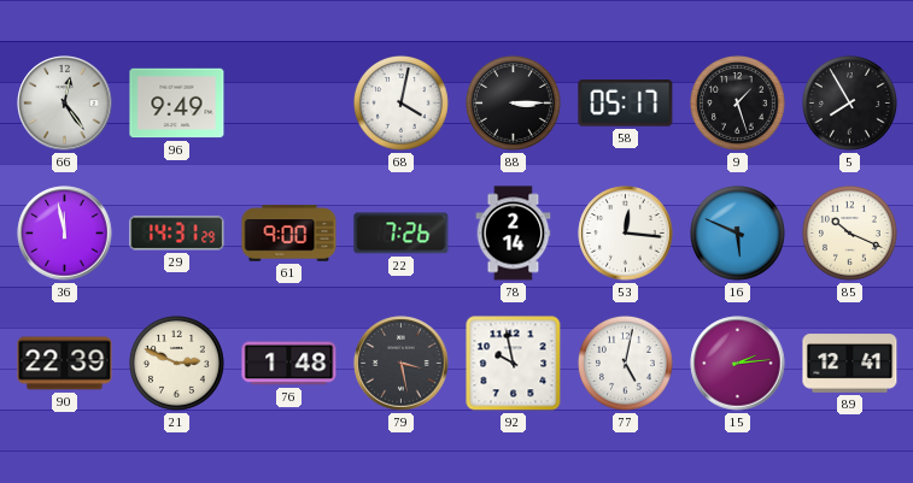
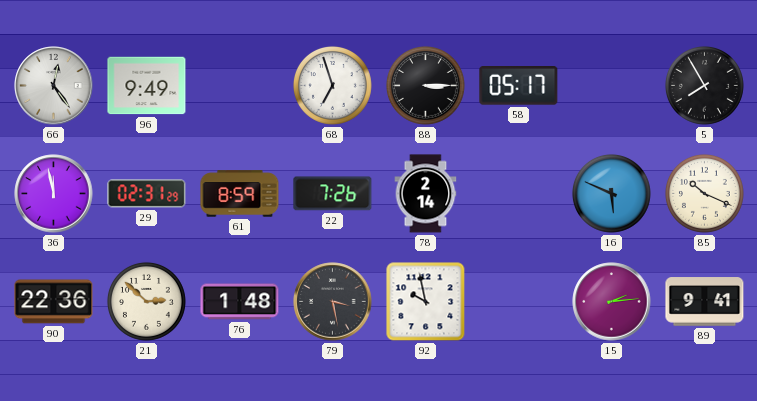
68: 4:02 -> 6:57 (332, 85)
9: 1:27 -> none (737, 102)
29: 14:31 -> 02:31 (147, 194)
61: 9:00 -> 8:59 (240, 194)
53: 12:16 -> none (626, 234)
90: 22:39 -> 22:36 (54, 302)
21: 2:49 -> 2:52 (146, 301)
77: 5:02 -> none (625, 363)
89: 12:41 -> 9:41 (705, 302)
